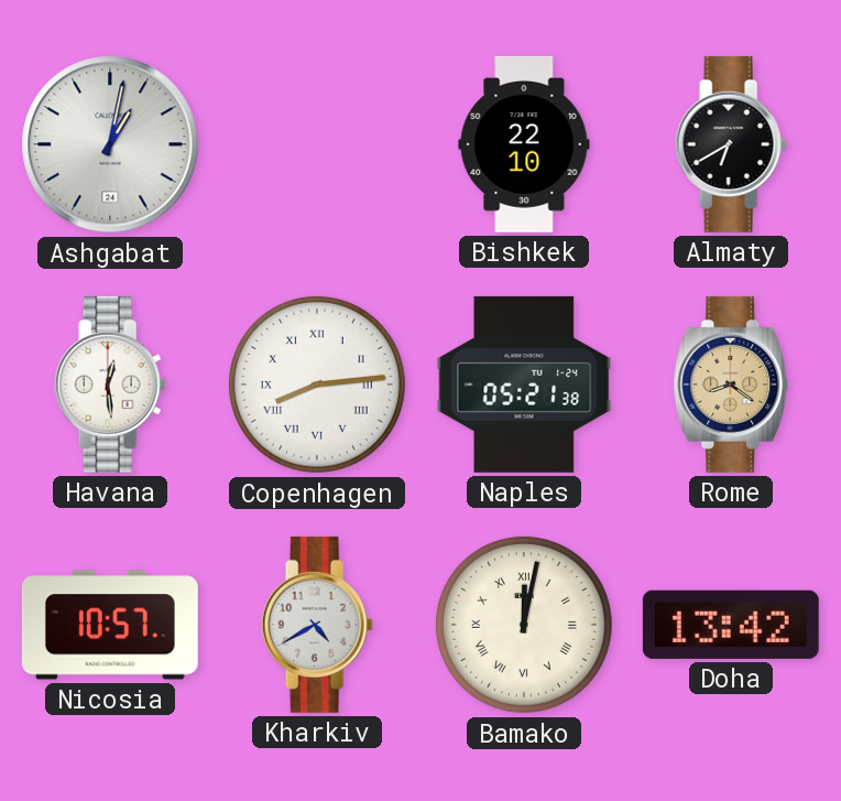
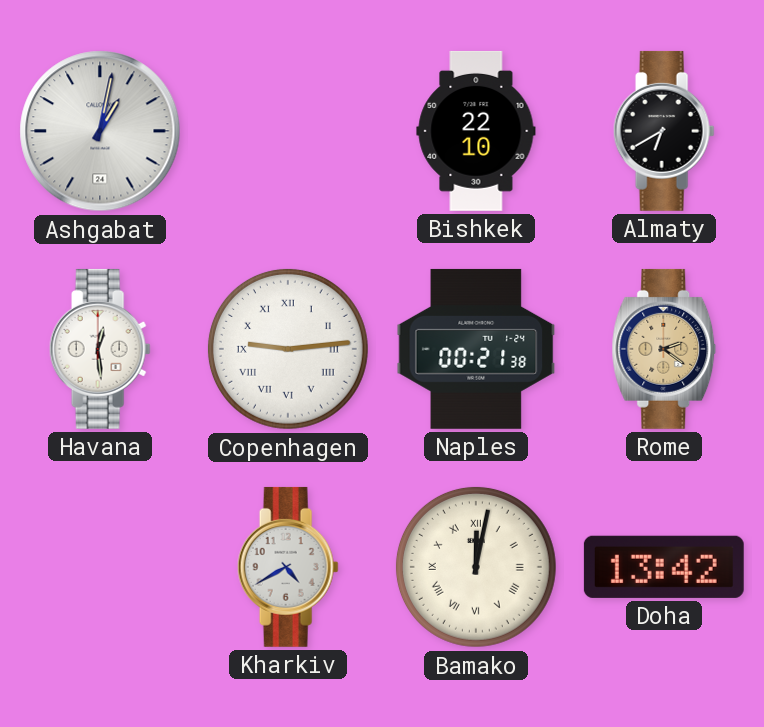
Copenhagen: 8:14 -> 9:14 (288, 349)
Naples: 05:21 -> 00:21 (476, 349)
Rome: 8:21 -> 2:21 (664, 349)
Nicosia: 10:57 -> none (110, 625)
